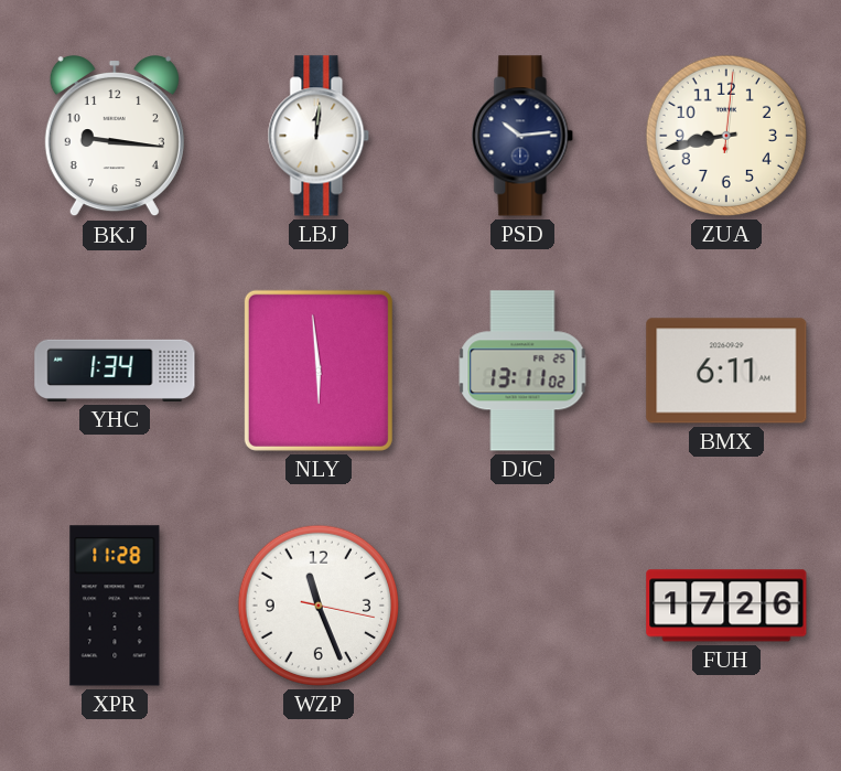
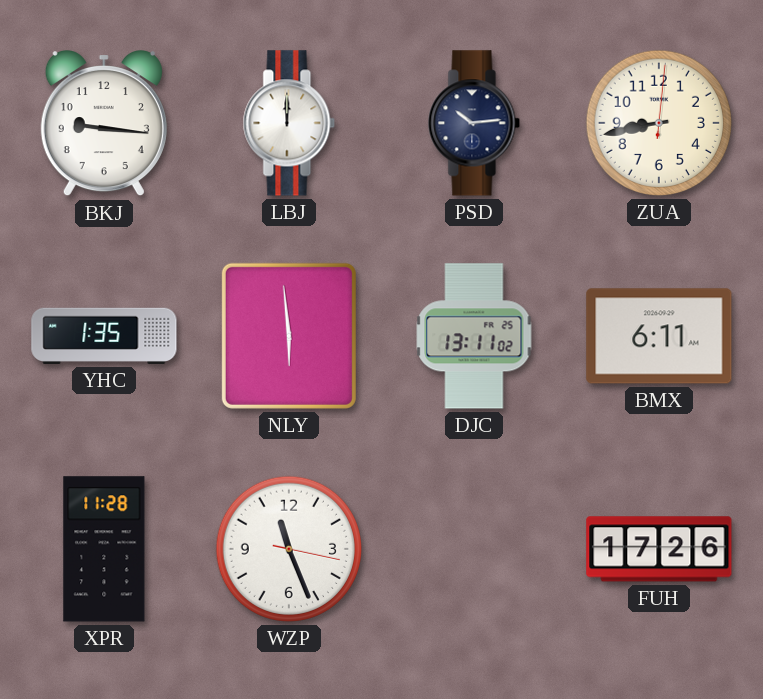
LBJ: 12:01 -> 12:00 (289, 123)
YHC: 1:34 -> 1:35 (104, 336)
